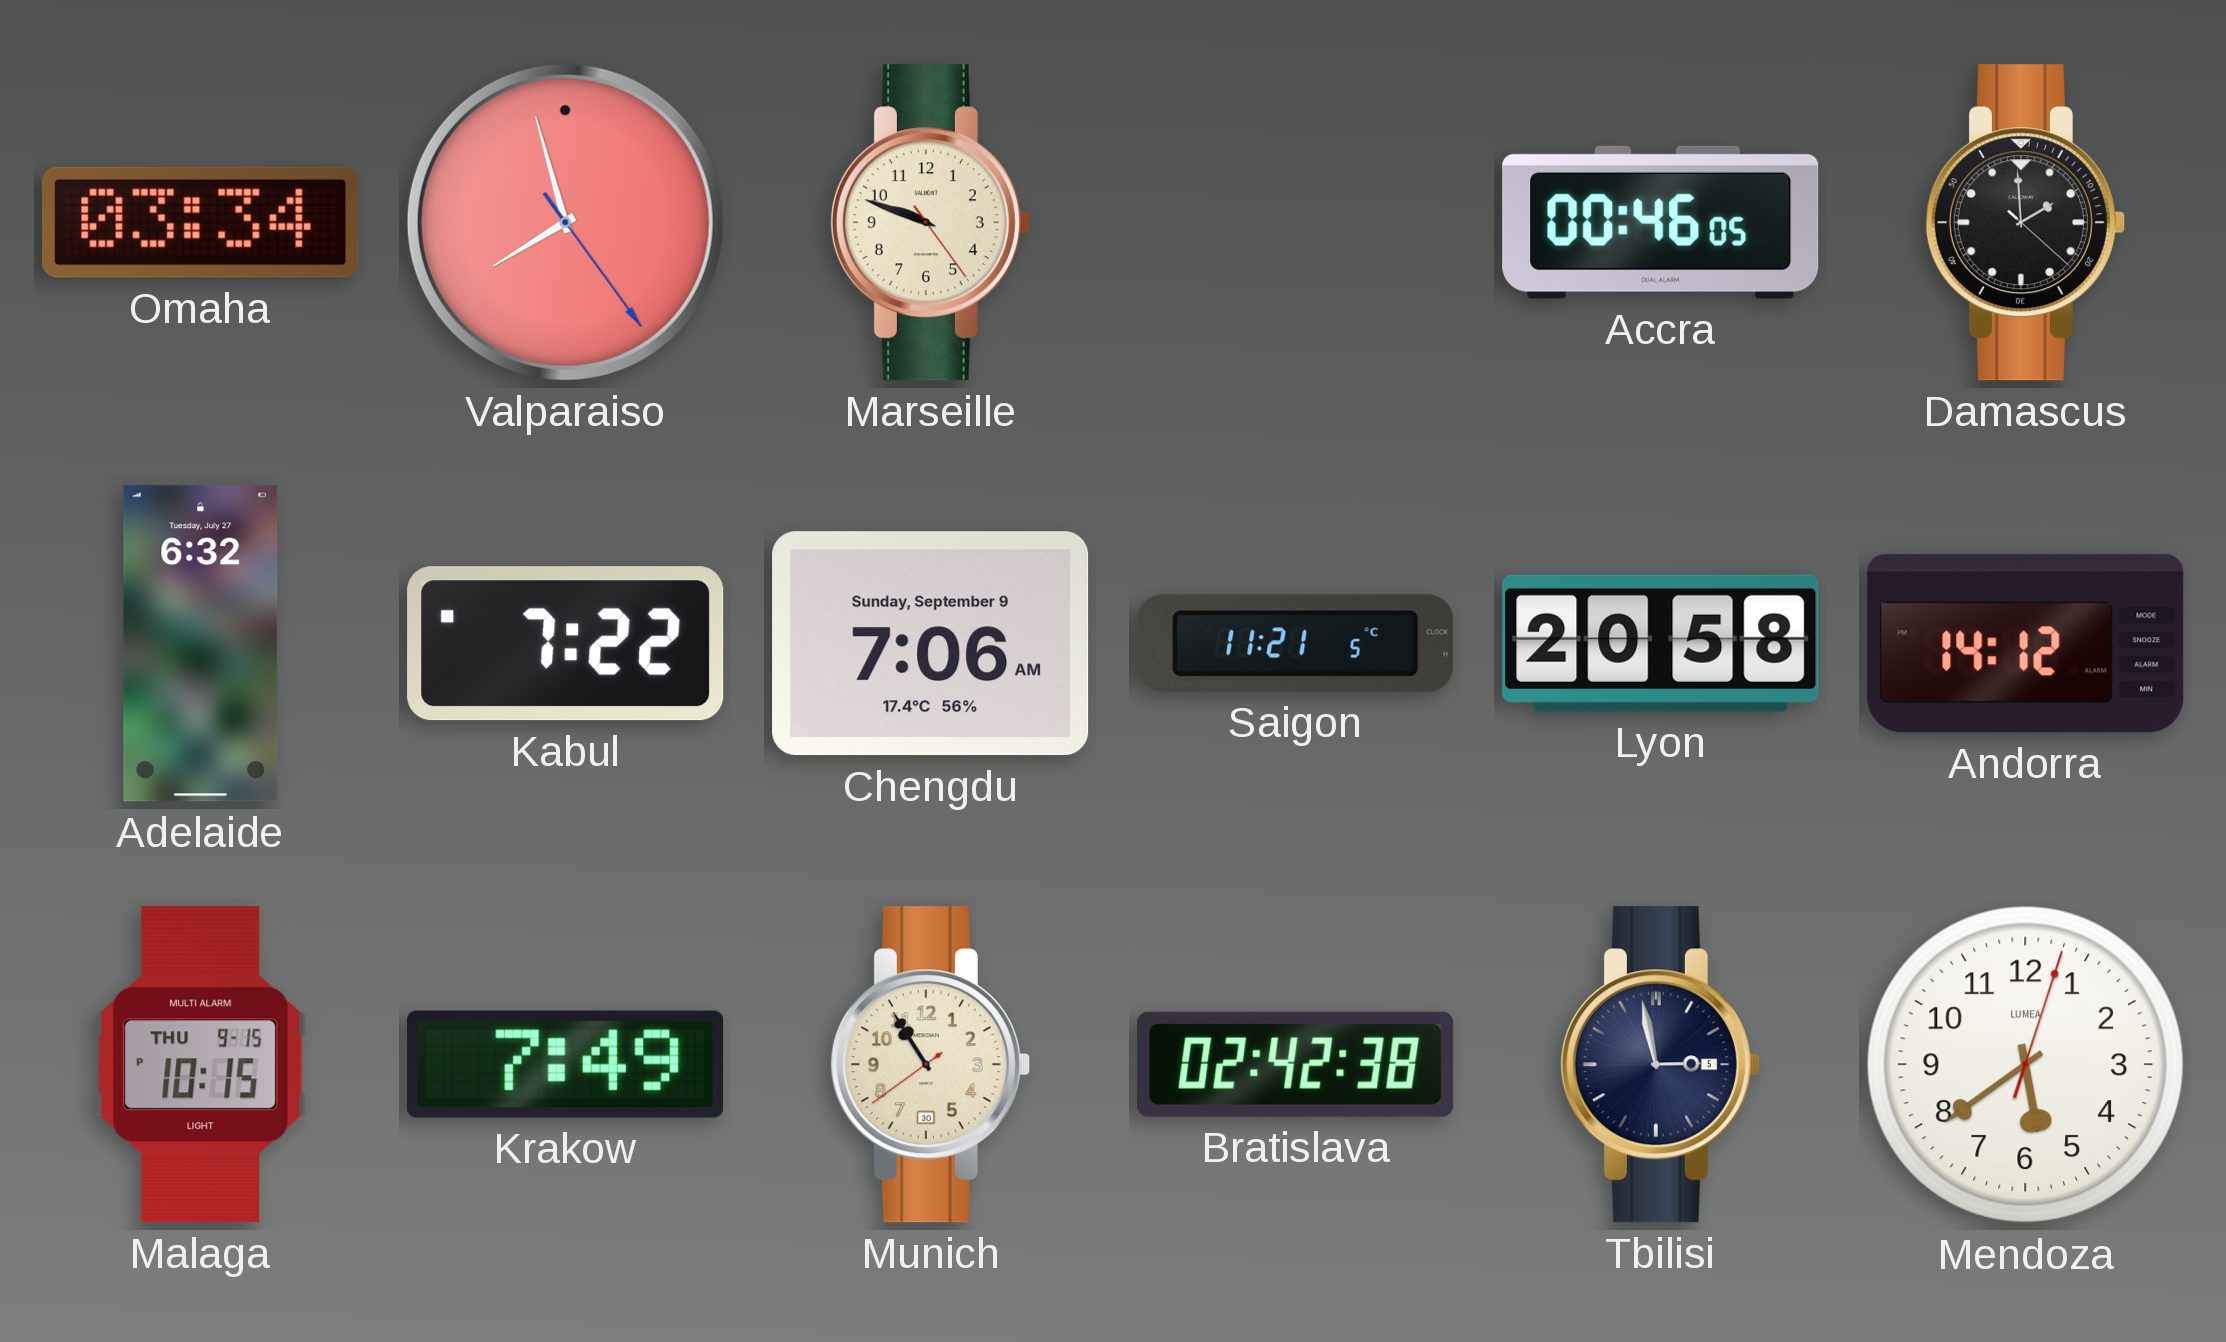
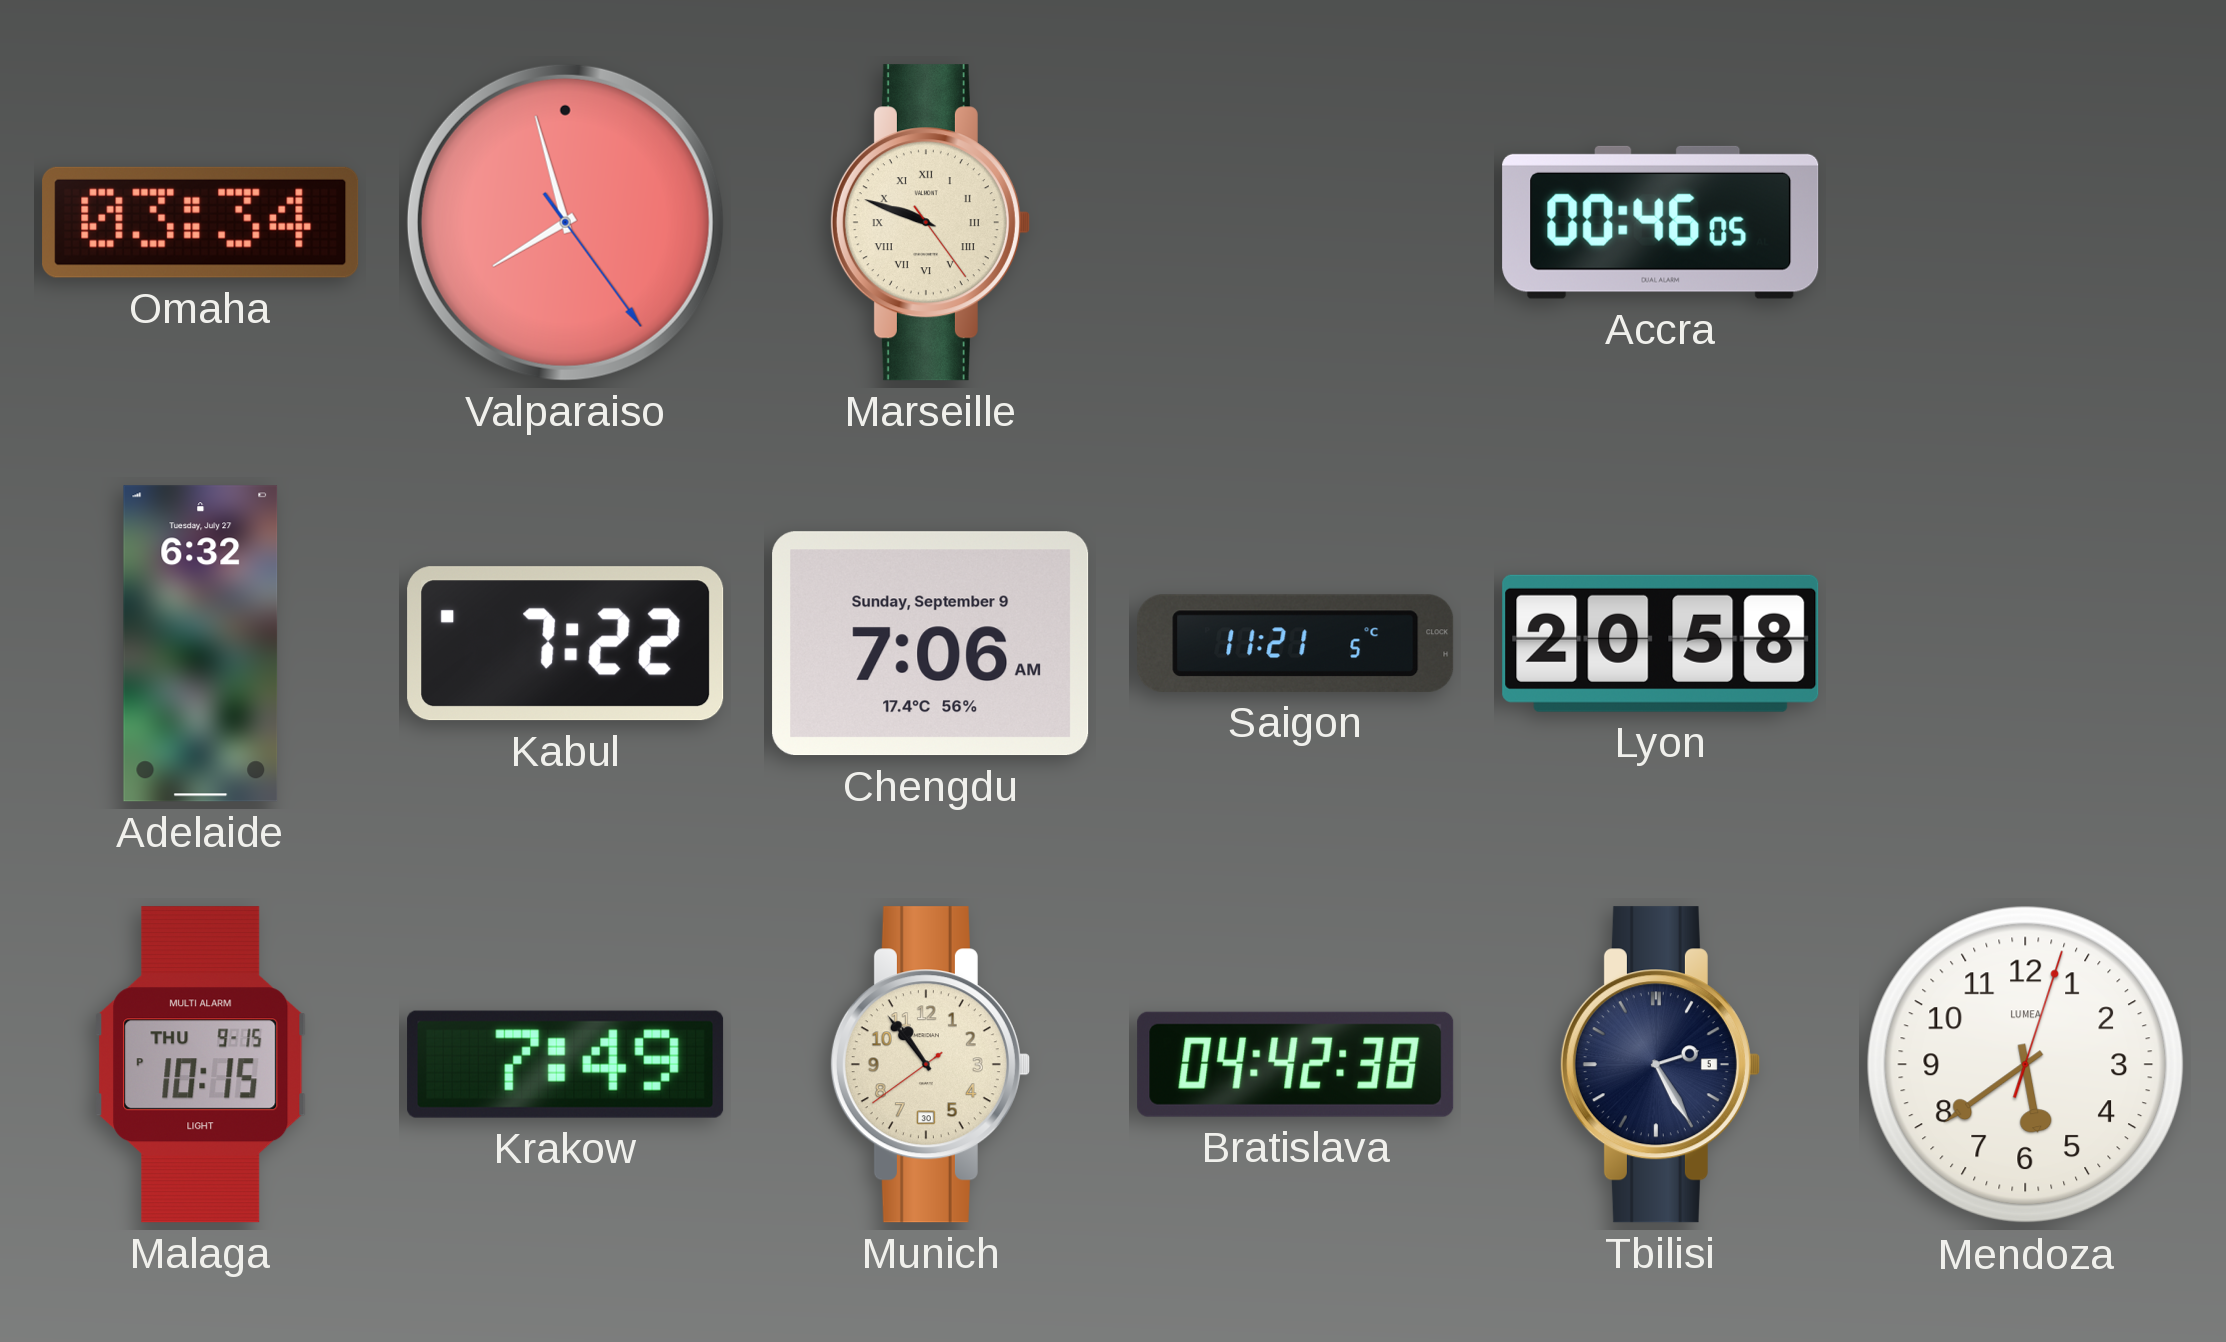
Marseille numerals: Arabic -> Roman (930, 223)
Damascus: 1:59 -> none (2025, 223)
Andorra: 14:12 -> none (2026, 644)
Munich: 10:54 -> 10:53 (930, 1065)
Bratislava: 02:42 -> 04:42 (1296, 1064)
Tbilisi: 2:58 -> 2:25 (1660, 1065)
